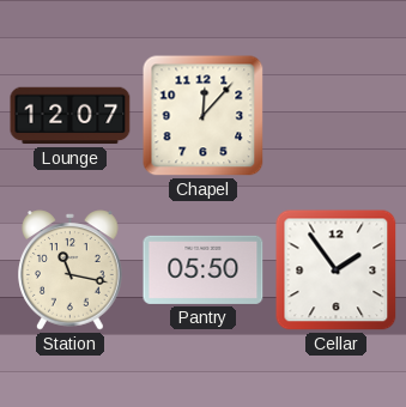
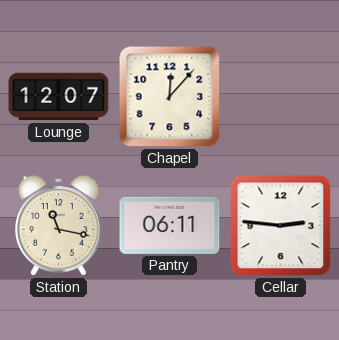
Pantry: 05:50 -> 06:11 (170, 225)
Cellar: 1:54 -> 2:46 (281, 226)
